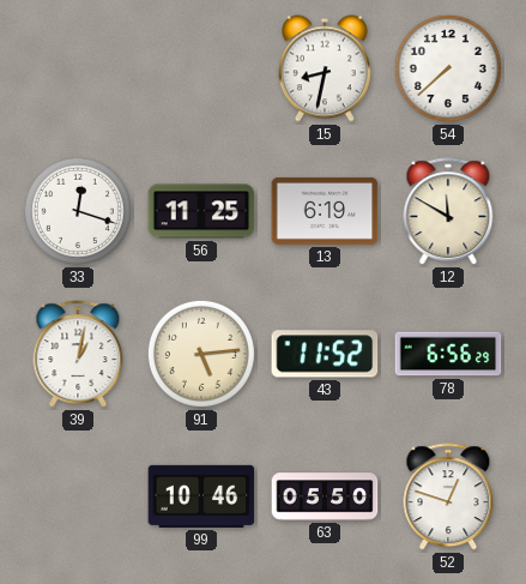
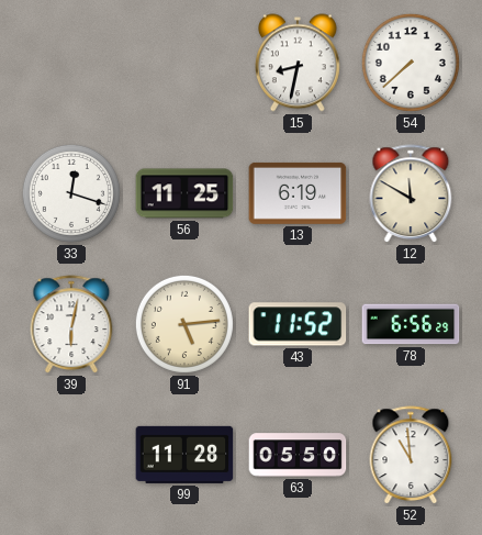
39: 1:02 -> 6:02 (71, 325)
99: 10:46 -> 11:28 (184, 455)
52: 12:48 -> 10:59 (411, 456)
